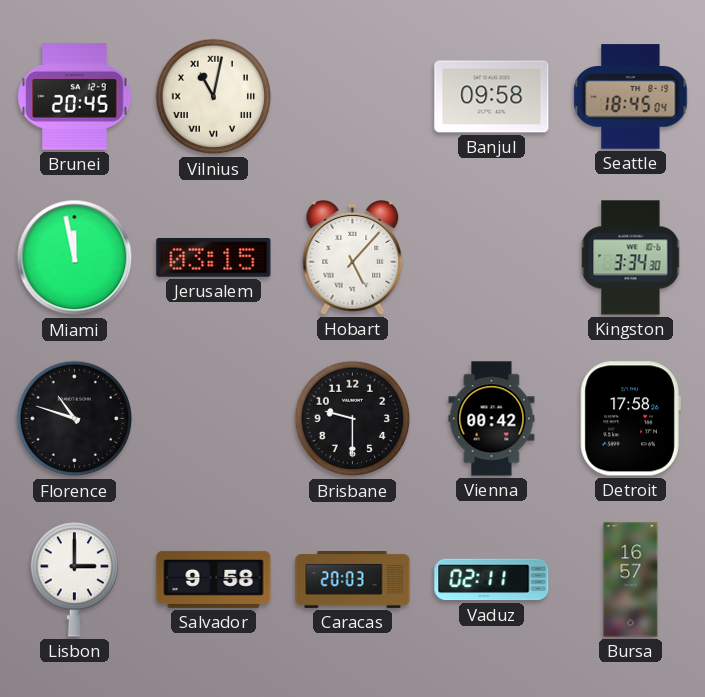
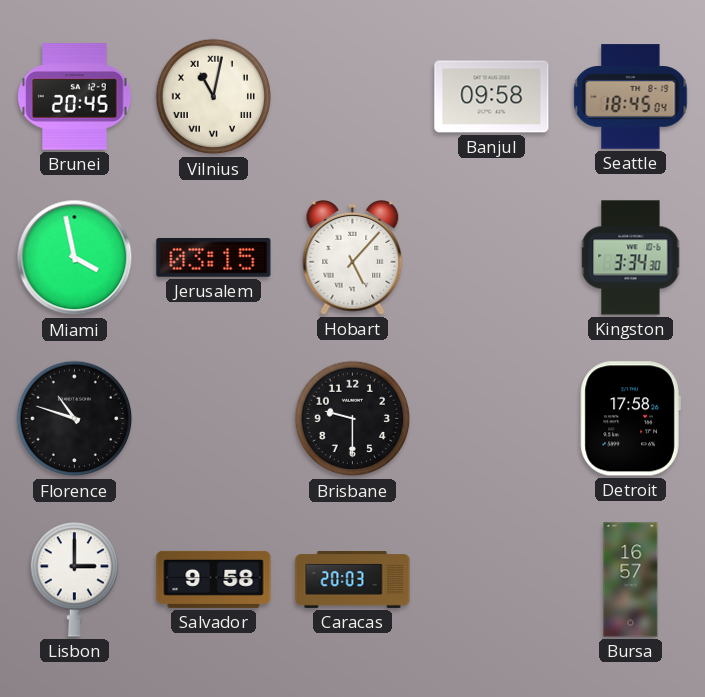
Miami: 11:58 -> 3:58 (75, 258)
Vienna: 00:42 -> none (492, 419)
Vaduz: 02:11 -> none (492, 580)
